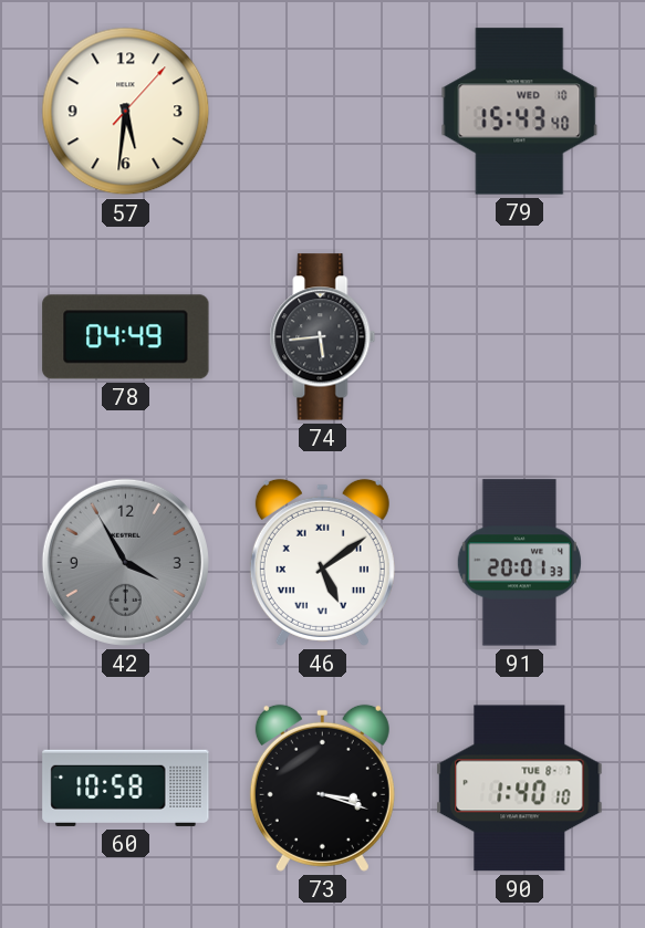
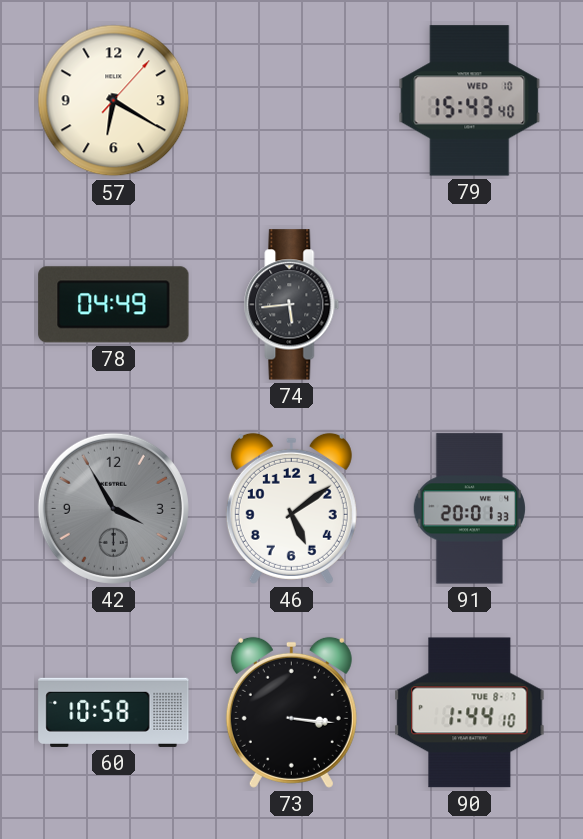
57: 5:31 -> 6:20 (114, 101)
46 numerals: Roman -> Arabic (291, 508)
73: 3:18 -> 3:16 (291, 712)
90: 1:40 -> 1:44 (470, 713)
